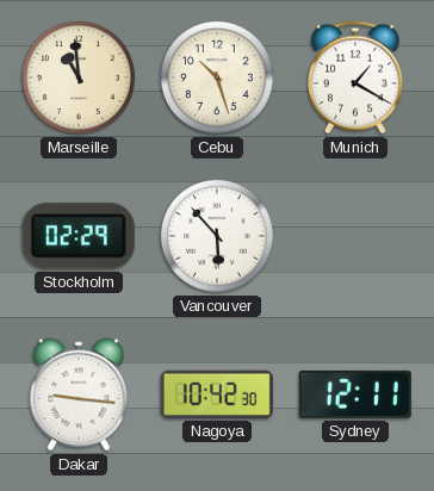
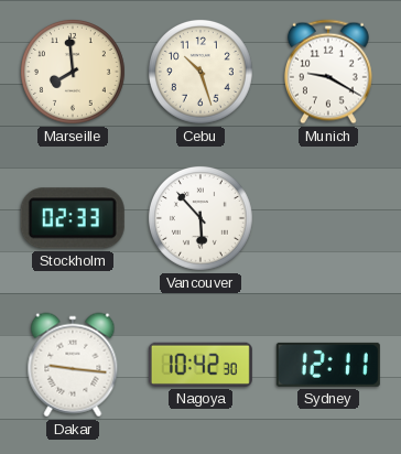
Marseille: 10:59 -> 7:59 (73, 72)
Munich: 1:20 -> 9:20 (328, 72)
Stockholm: 02:29 -> 02:33 (73, 218)
